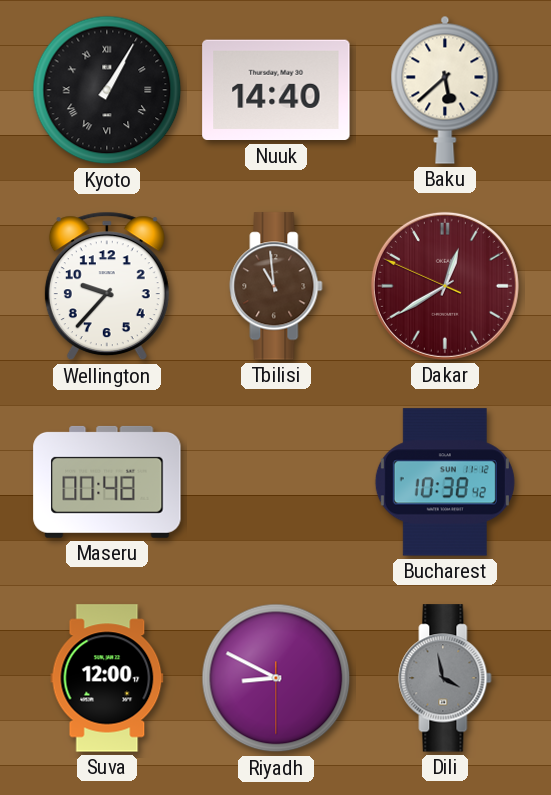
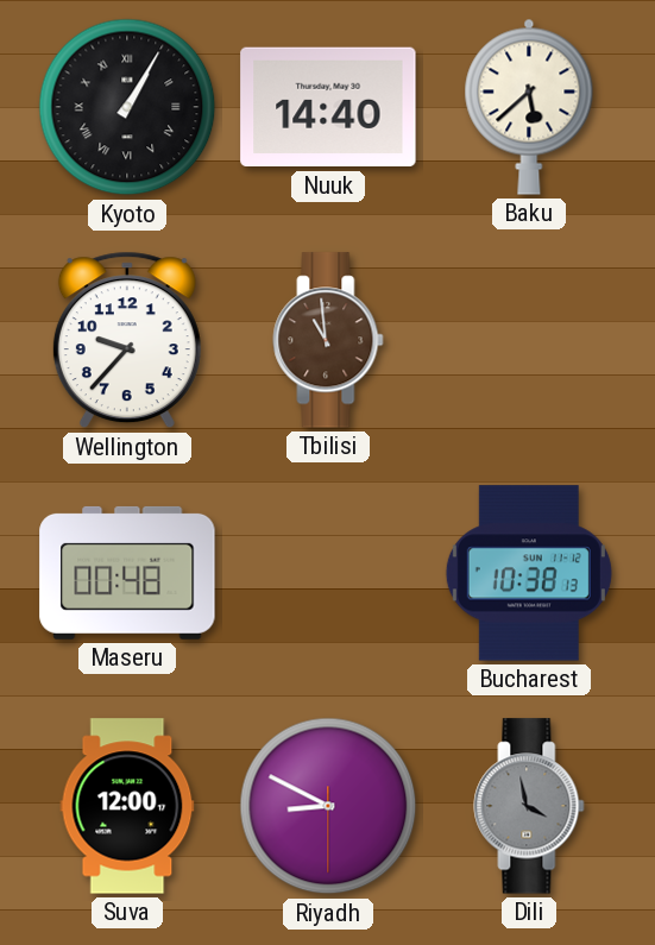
Dakar: 12:39 -> none (445, 286)
Bucharest: 10:38:42 -> 10:38:13 (529, 573)
